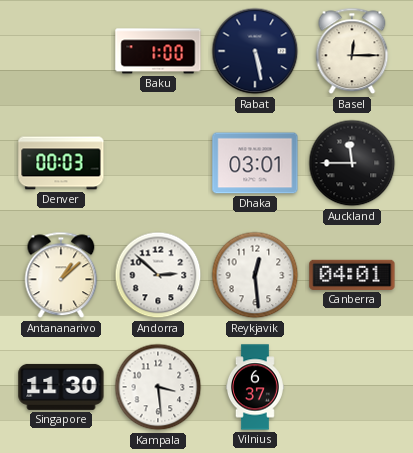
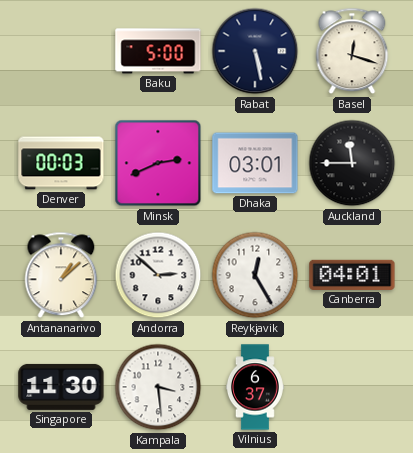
Baku: 1:00 -> 5:00 (158, 51)
Basel: 12:15 -> 12:18 (352, 51)
Minsk: none -> 2:41 (158, 163)
Reykjavik: 12:29 -> 12:25 (255, 275)
